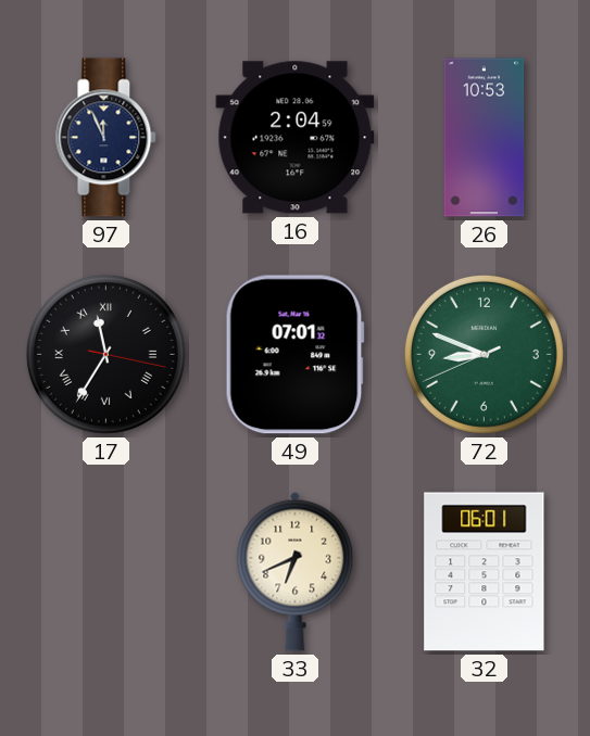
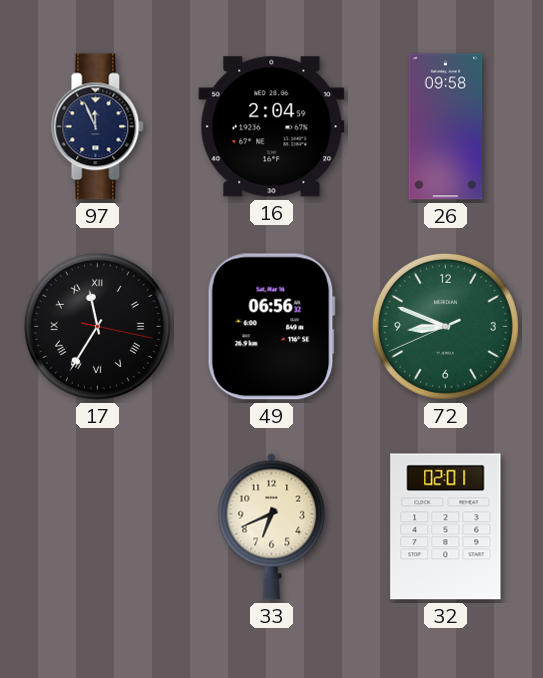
26: 10:53 -> 09:58 (446, 127)
49: 07:01 -> 06:56 (271, 327)
32: 06:01 -> 02:01 (446, 527)
